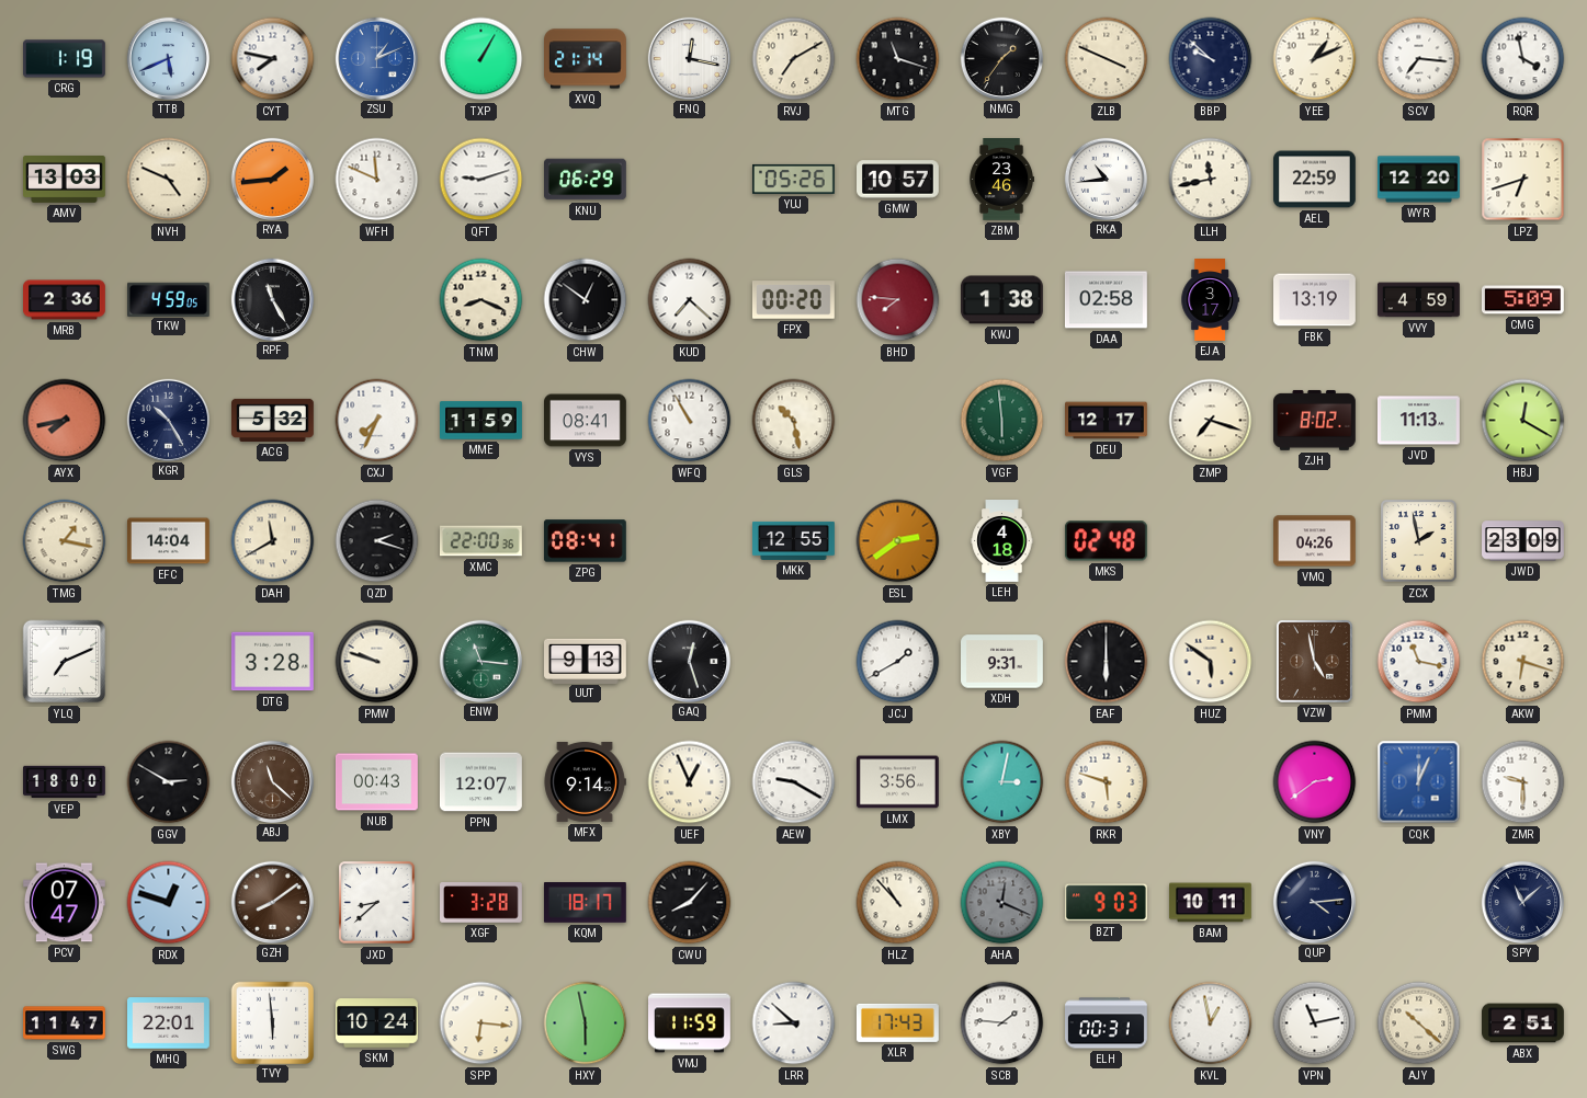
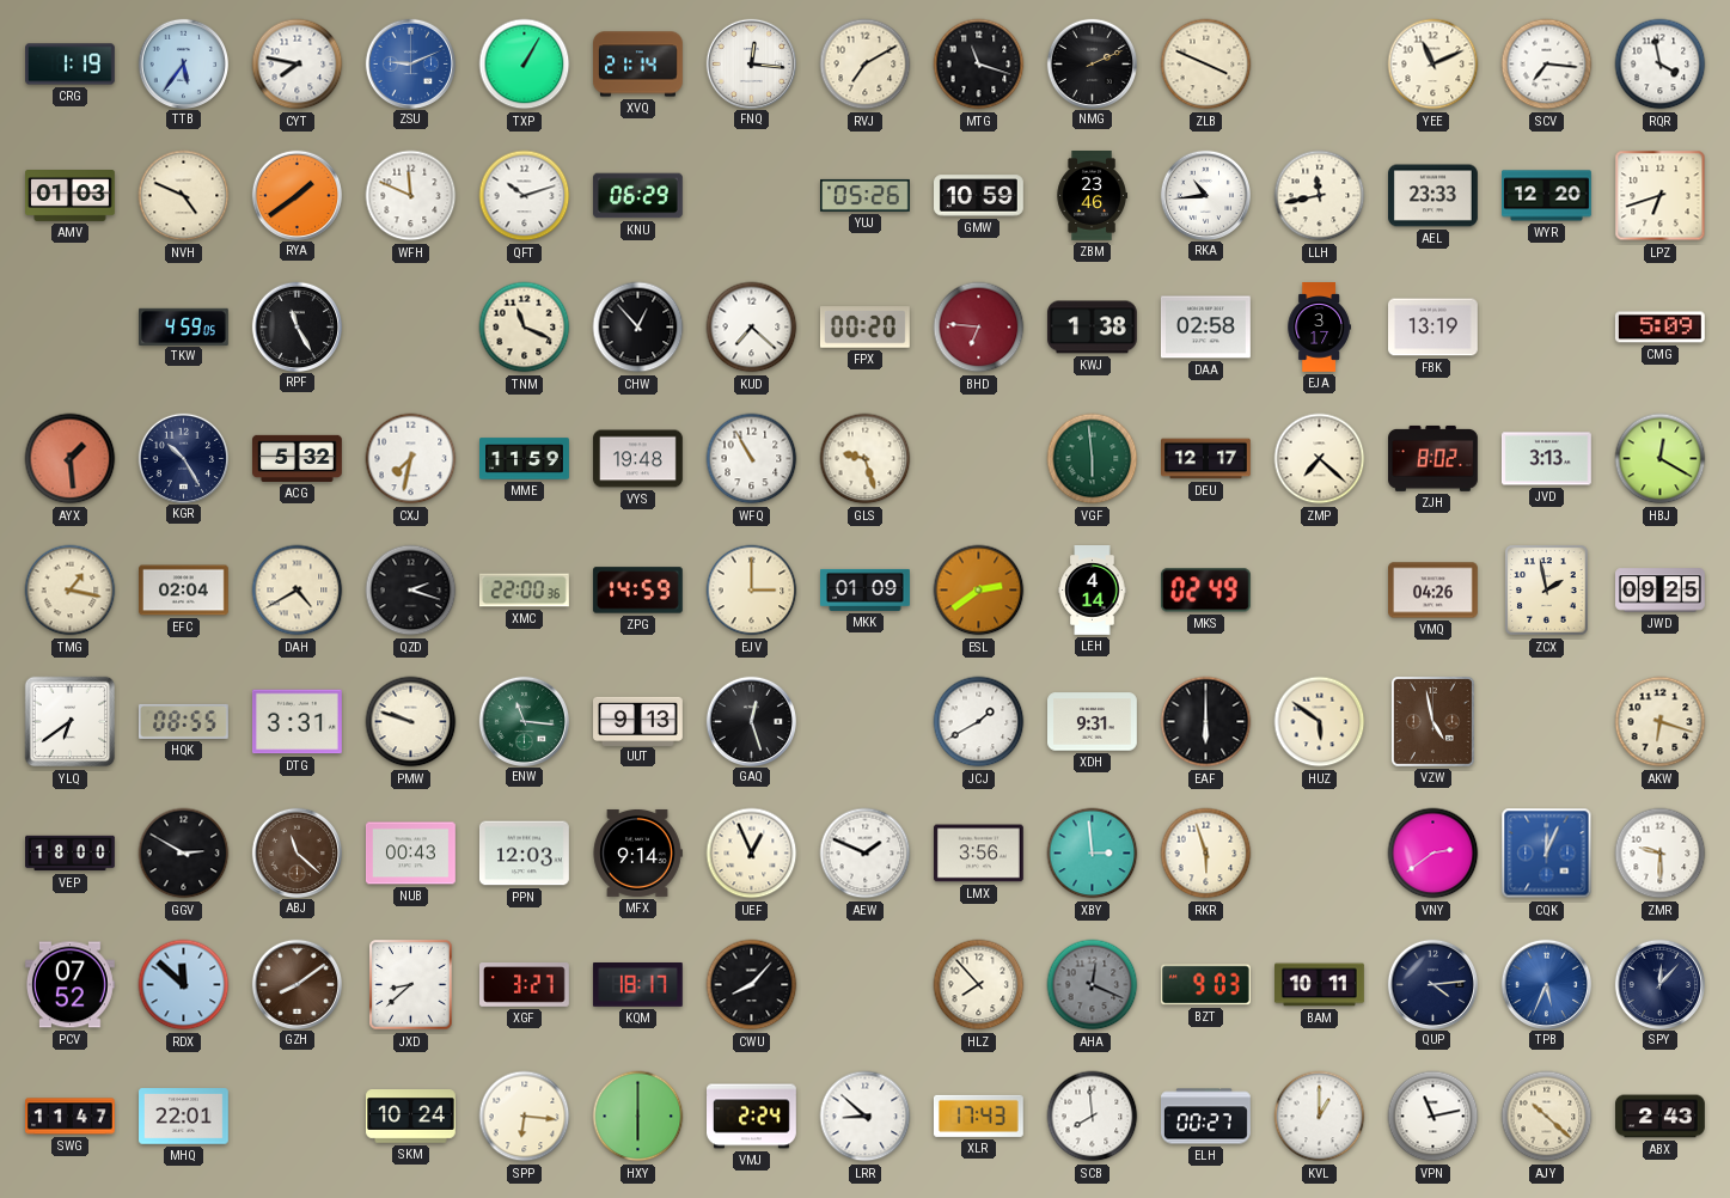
TTB: 5:41 -> 5:36 (183, 63)
ZSU: 1:11 -> 9:11 (410, 63)
FNQ: 12:17 -> 12:16 (751, 63)
NMG: 1:36 -> 2:11 (1092, 63)
BBP: 9:52 -> none (1211, 59)
YEE: 1:11 -> 11:11 (1433, 65)
AMV: 13:03 -> 01:03 (71, 196)
RYA: 1:44 -> 1:39 (297, 195)
QFT: 9:12 -> 10:12 (525, 196)
GMW: 10:57 -> 10:59 (979, 196)
AEL: 22:59 -> 23:33 (1433, 196)
MRB: 2:36 -> none (65, 300)
TNM: 8:19 -> 11:19 (525, 328)
CHW: 12:51 -> 12:53 (638, 328)
BHD: 7:46 -> 6:46 (979, 328)
VVY: 4:59 -> none (1419, 300)
AYX: 7:43 -> 1:29 (71, 459)
CXJ: 7:34 -> 7:32 (411, 459)
VYS: 08:41 -> 19:48 (638, 459)
GLS: 10:28 -> 9:27 (866, 459)
ZMP: 7:18 -> 7:22 (1320, 459)
JVD: 11:13 -> 3:13 (1547, 459)
EFC: 14:04 -> 02:04 (184, 591)
DAH: 11:40 -> 4:40 (298, 591)
ZPG: 08:41 -> 14:59 (637, 591)
EJV: none -> 3:00 (752, 591)
MKK: 12:55 -> 01:09 (866, 589)
LEH: 4:18 -> 4:14 (1093, 591)
MKS: 02:48 -> 02:49 (1205, 591)
JWD: 23:09 -> 09:25 (1661, 591)
YLQ: 7:11 -> 6:39 (71, 722)
HQK: none -> 08:55 (184, 721)
DTG: 3:28 -> 3:31 (297, 722)
PMM: 11:17 -> none (1419, 662)
PPN: 12:07 -> 12:03 (525, 854)
AEW: 9:20 -> 1:49 (866, 854)
XBY: 3:02 -> 2:59 (1093, 854)
RKR: 5:48 -> 5:57 (1206, 854)
PCV: 07:47 -> 07:52 (69, 985)
RDX: 12:48 -> 11:52 (184, 985)
XGF: 3:28 -> 3:27 (525, 985)
HLZ: 10:53 -> 7:53 (979, 985)
TPB: none -> 5:34 (1546, 984)
SPY: 11:08 -> 12:07 (1659, 984)
TVY: 5:59 -> none (272, 1022)
HXY: 5:58 -> 6:00 (638, 1117)
VMJ: 11:59 -> 2:24 (752, 1117)
SCB: 1:46 -> 7:59 (1093, 1117)
ELH: 00:31 -> 00:27 (1206, 1117)
KVL: 12:58 -> 1:00 (1320, 1117)
ABX: 2:51 -> 2:43 (1661, 1117)
